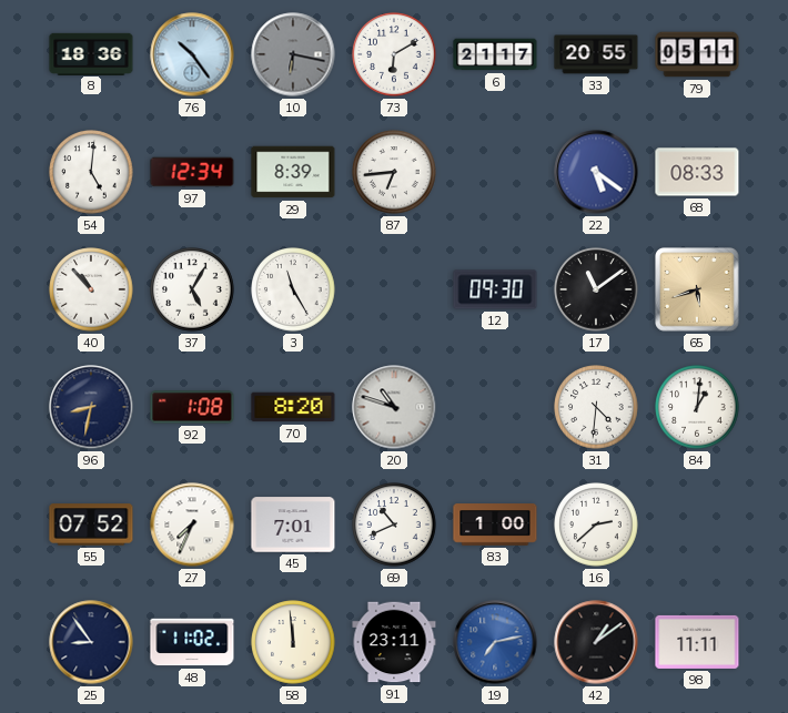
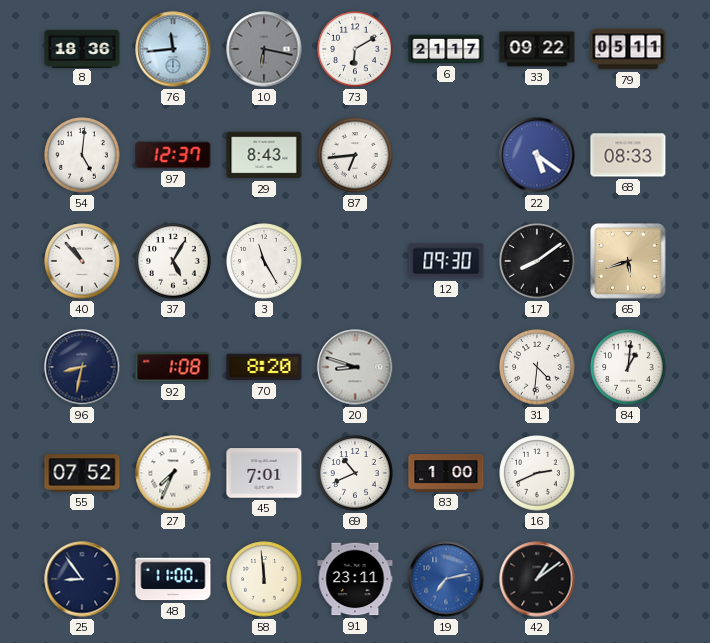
76: 10:24 -> 11:44 (173, 49)
33: 20:55 -> 09:22 (537, 49)
97: 12:34 -> 12:37 (173, 155)
29: 8:39 -> 8:43 (264, 155)
17: 11:09 -> 8:09 (537, 261)
20: 10:48 -> 8:48 (355, 367)
16: 2:38 -> 2:41 (537, 473)
48: 11:02 -> 11:00 (173, 579)
98: 11:11 -> none (697, 642)
